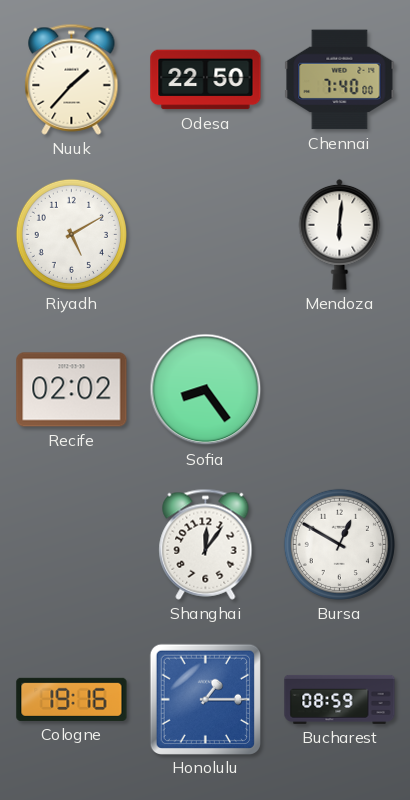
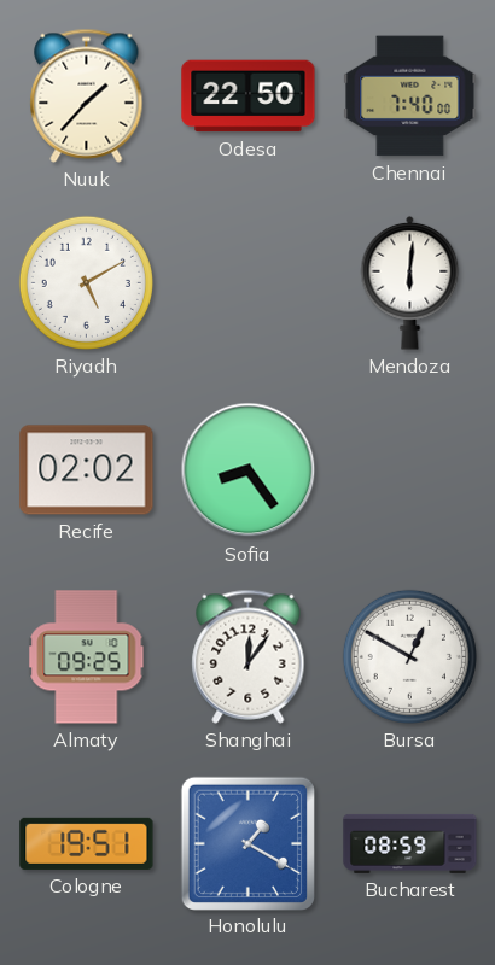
Almaty: none -> 09:25 (87, 657)
Cologne: 19:16 -> 19:51 (87, 843)
Honolulu: 1:15 -> 1:20 (247, 843)
